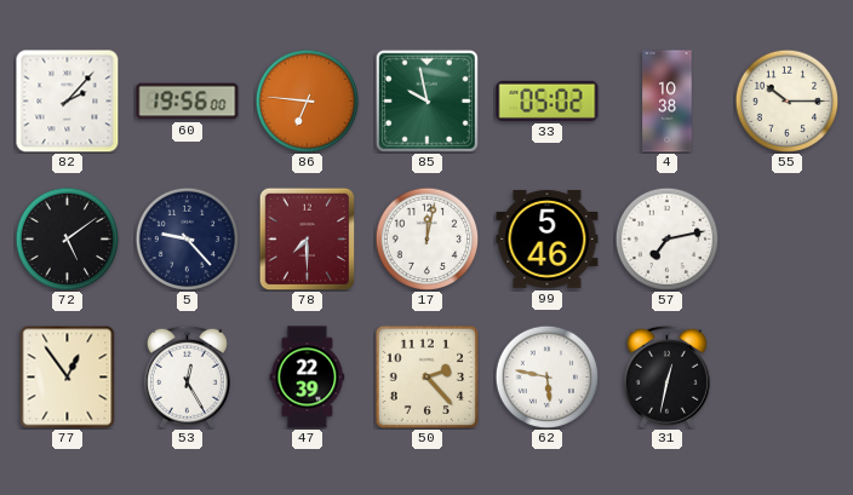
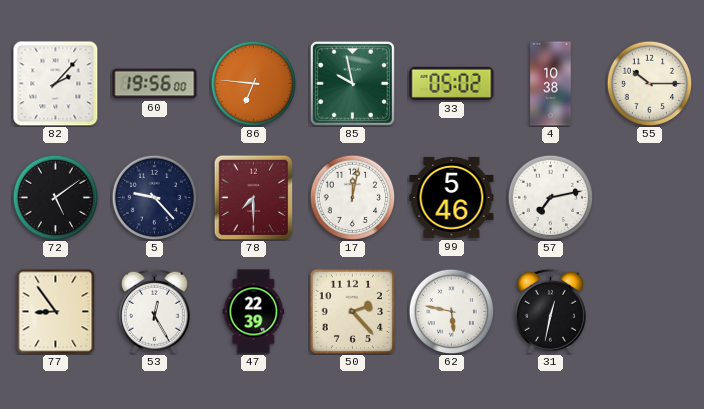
77: 12:54 -> 8:54 (56, 311)
